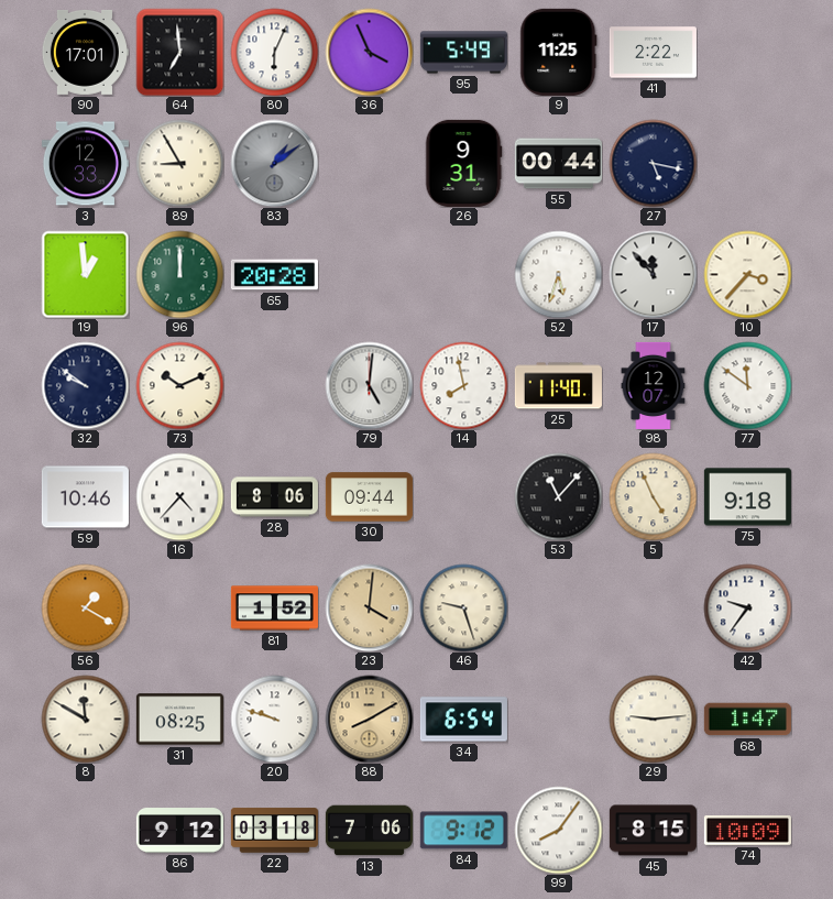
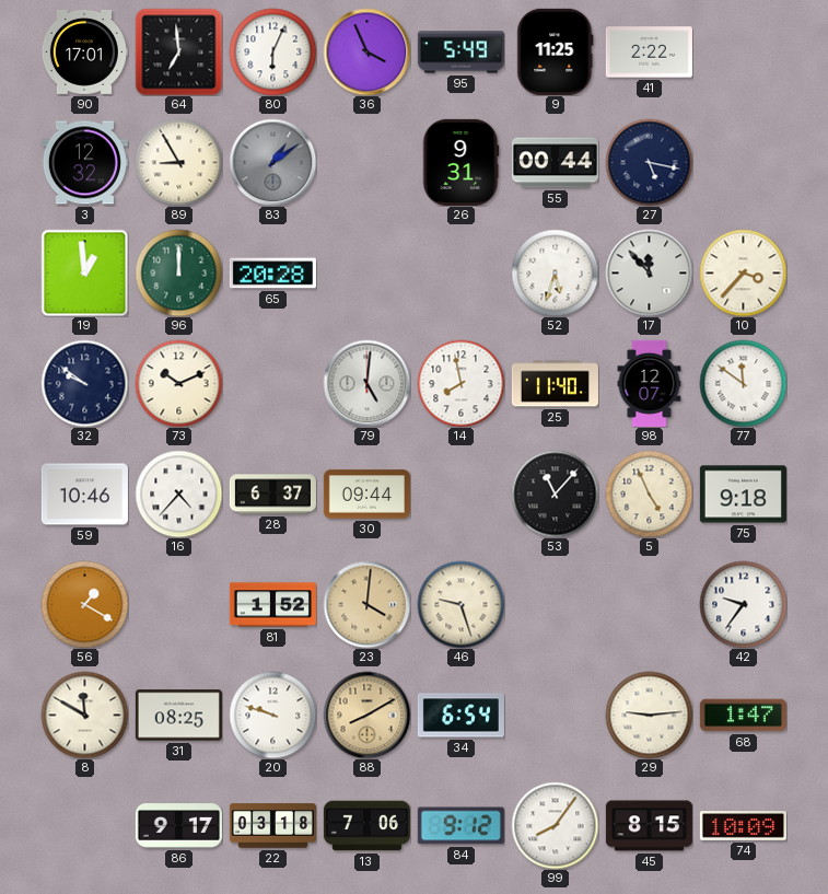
3: 12:33 -> 12:32 (84, 163)
28: 8:06 -> 6:37 (272, 495)
86: 9:12 -> 9:17 (178, 826)
